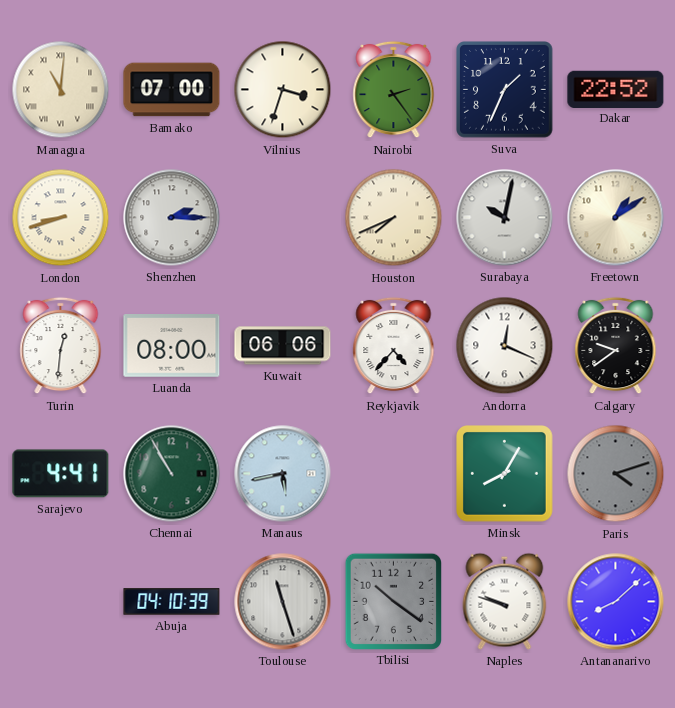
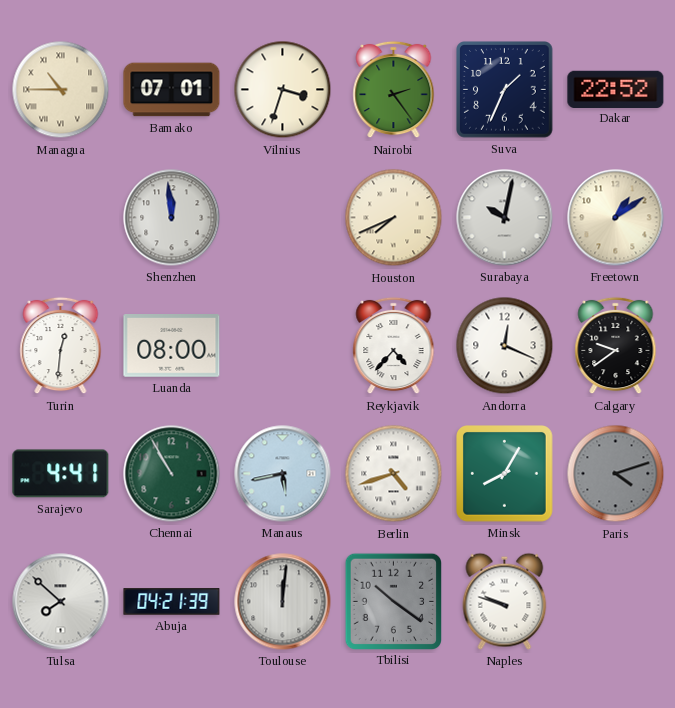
Managua: 11:01 -> 10:45 (61, 90)
Bamako: 07:00 -> 07:01 (172, 90)
London: 8:42 -> none (61, 218)
Shenzhen: 2:15 -> 11:59 (172, 218)
Kuwait: 06:06 -> none (283, 346)
Berlin: none -> 4:42 (394, 474)
Tulsa: none -> 7:52 (61, 602)
Abuja: 04:10 -> 04:21 (172, 602)
Toulouse: 11:27 -> 12:01 (283, 602)
Antananarivo: 8:08 -> none (616, 602)
